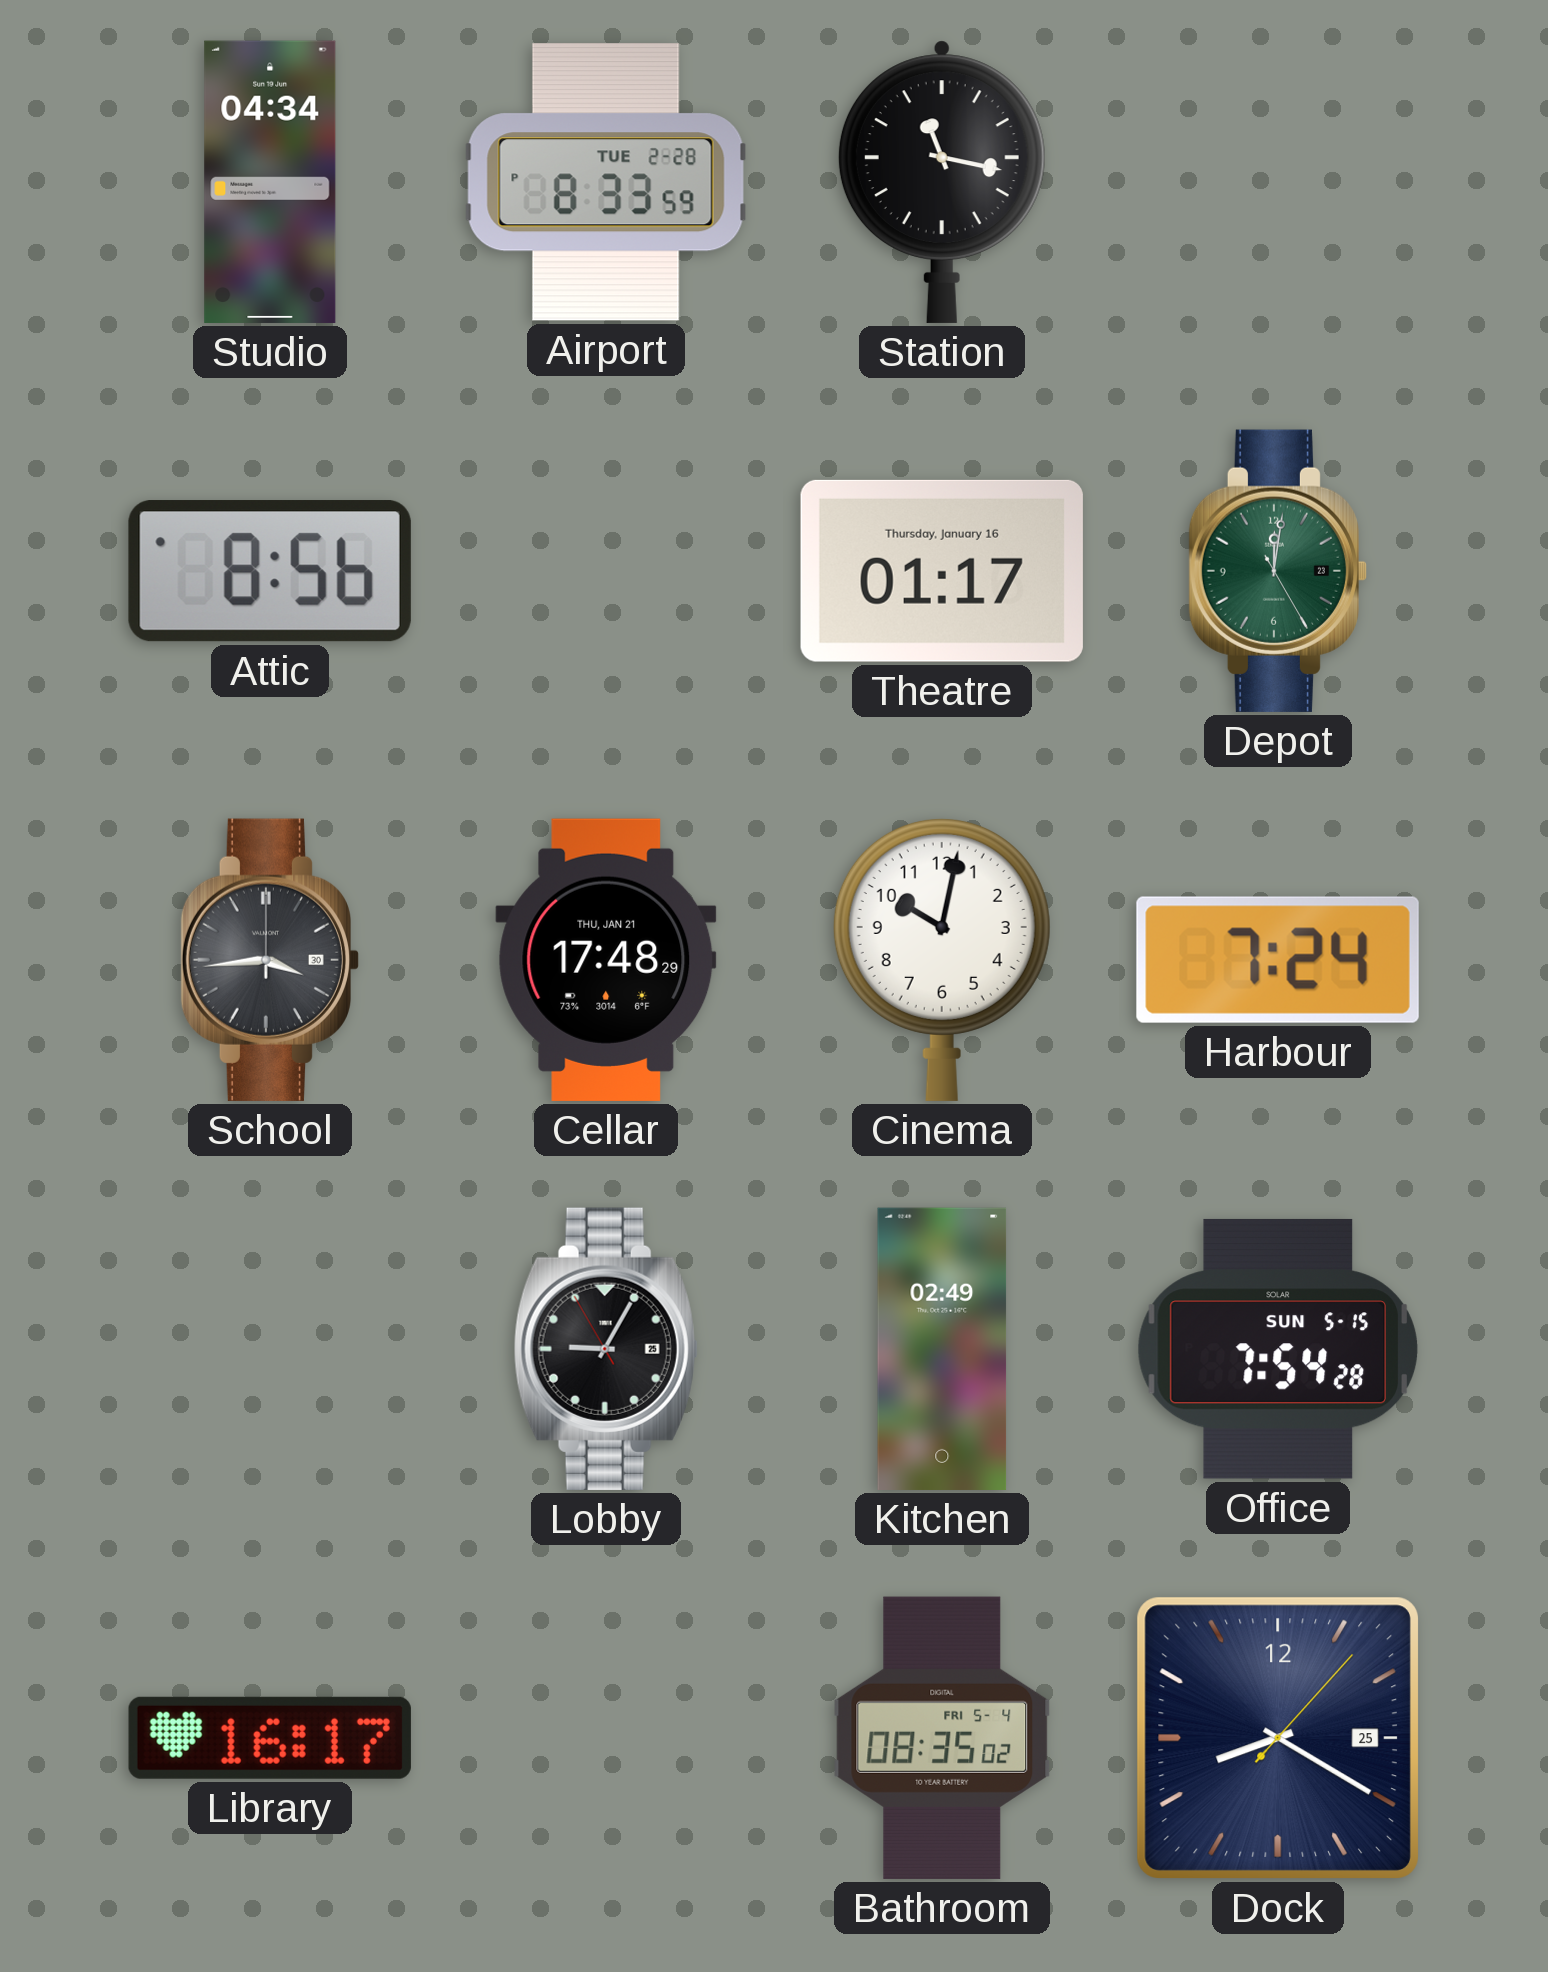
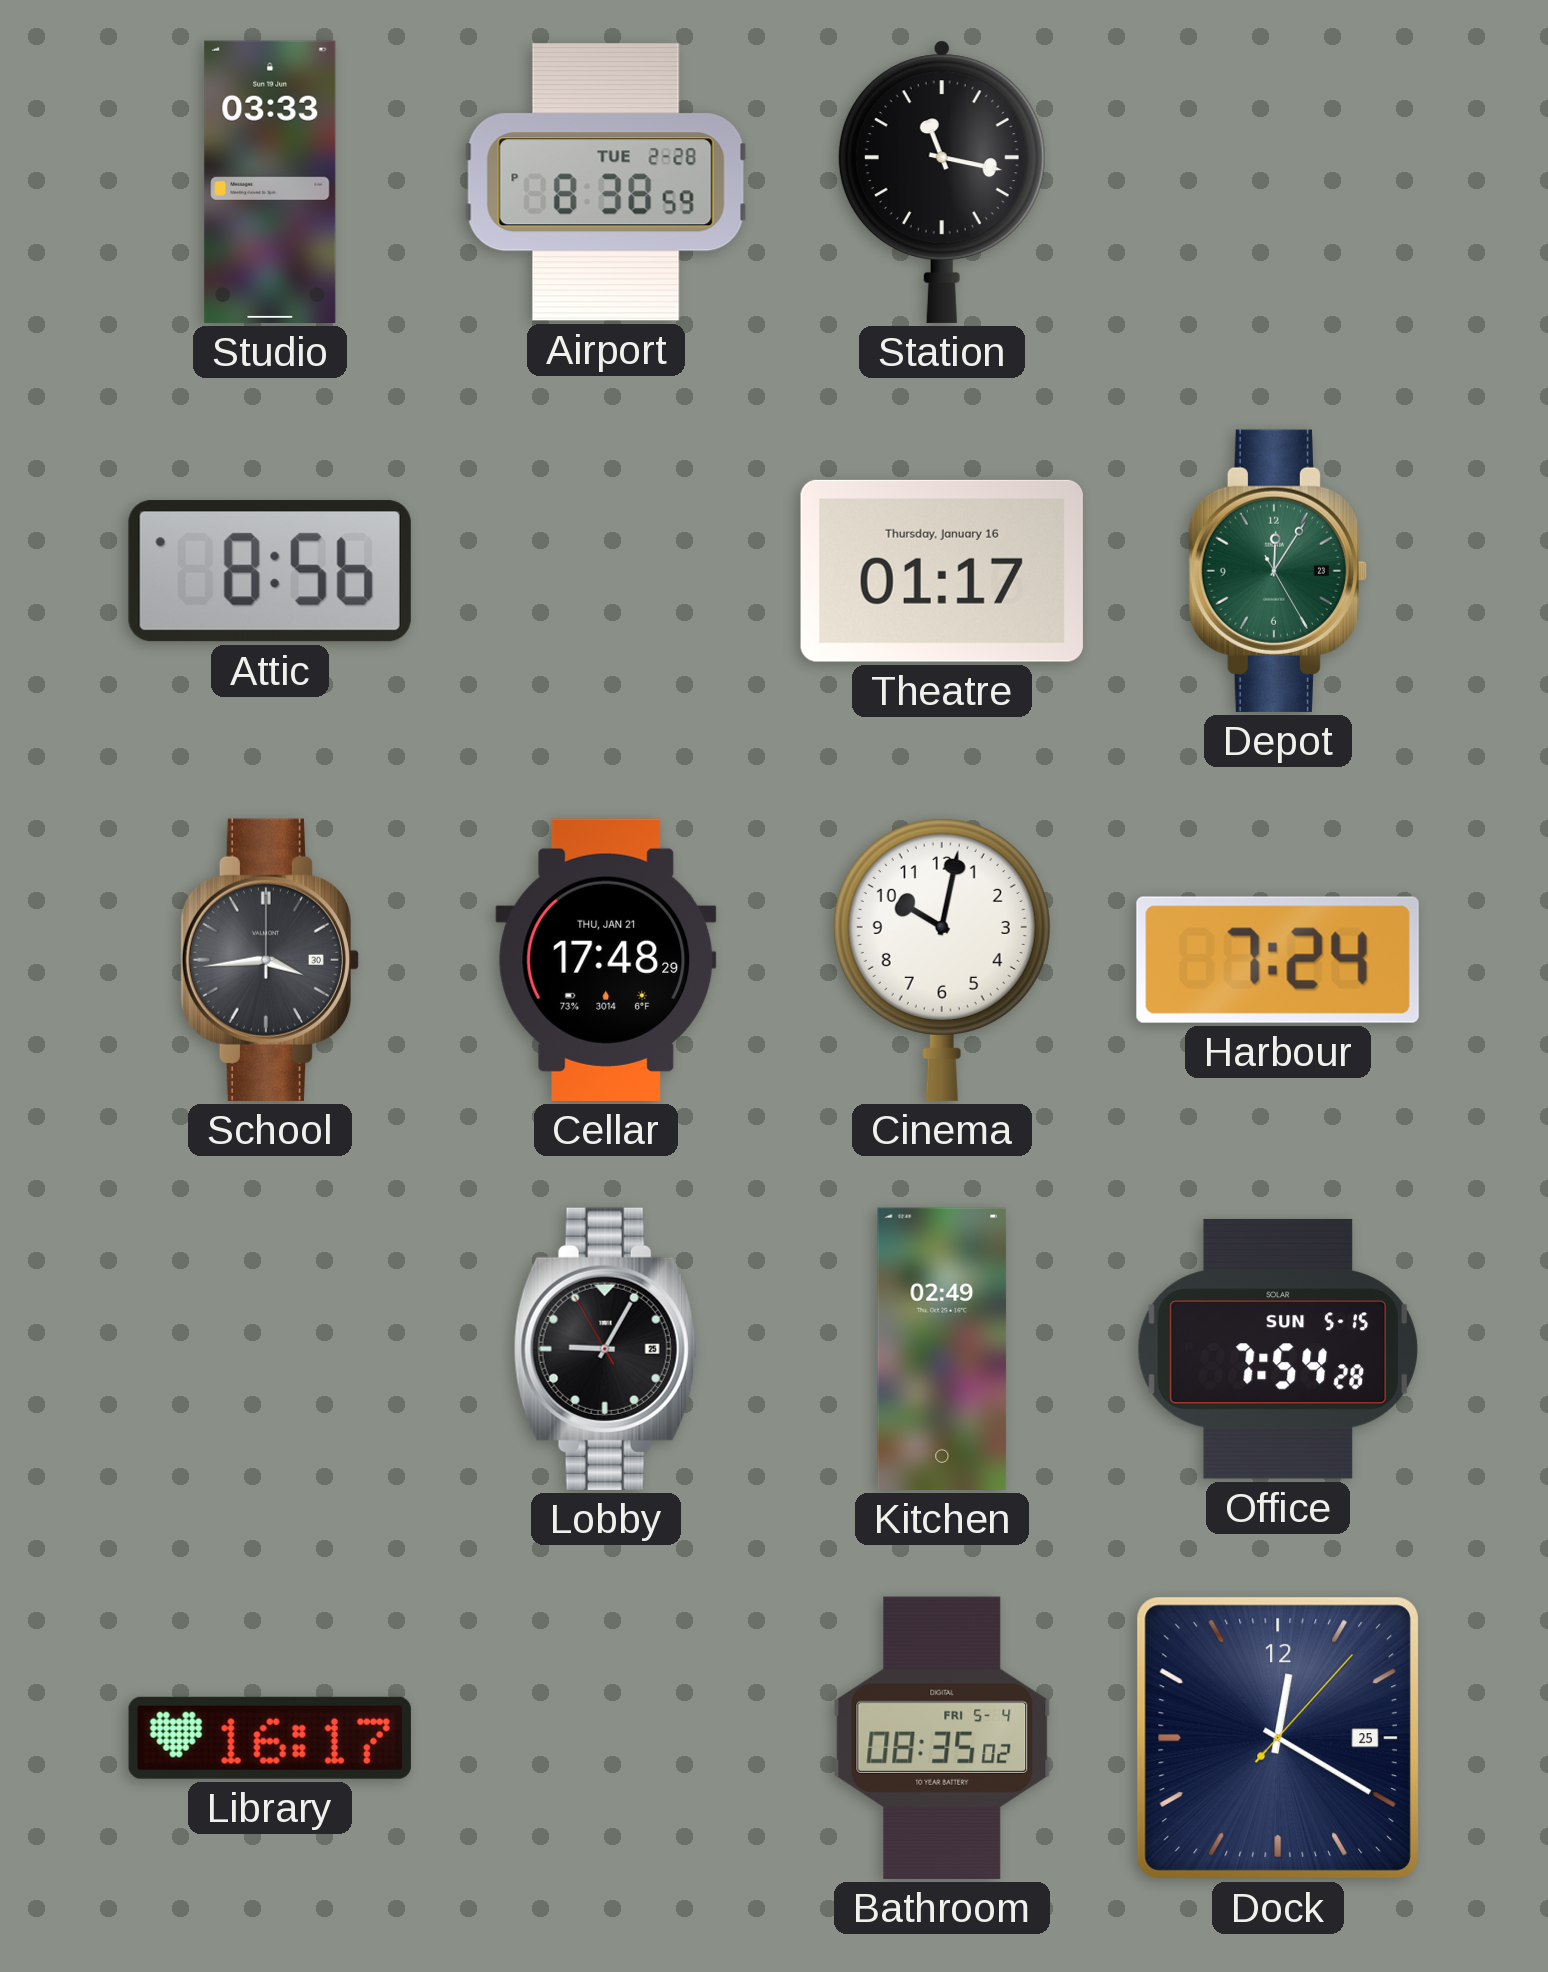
Studio: 04:34 -> 03:33 (270, 182)
Airport: 8:33 -> 8:38 (606, 182)
Depot: 12:01 -> 12:05 (1278, 571)
Dock: 8:20 -> 12:20 (1278, 1738)
